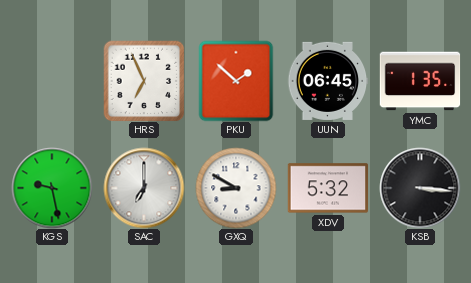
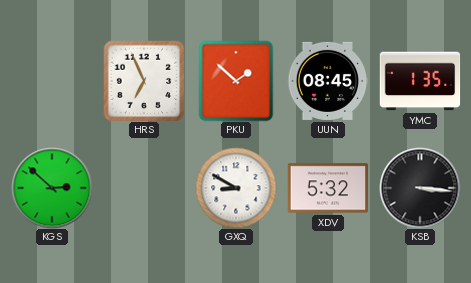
UUN: 06:45 -> 08:45 (328, 81)
KGS: 9:28 -> 2:52 (52, 188)
SAC: 7:00 -> none (144, 188)
